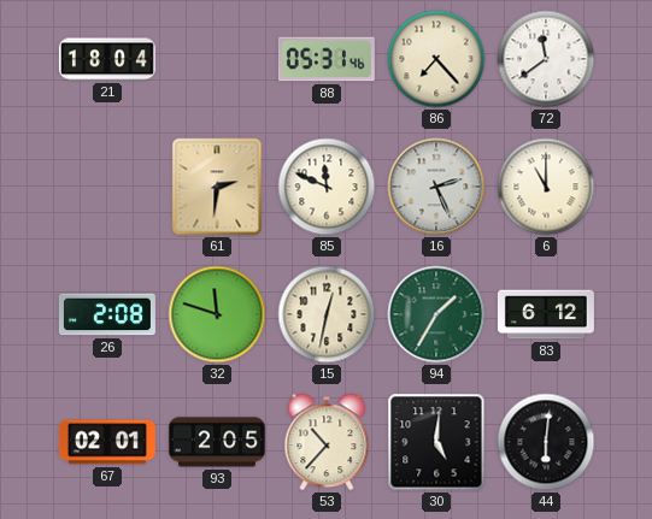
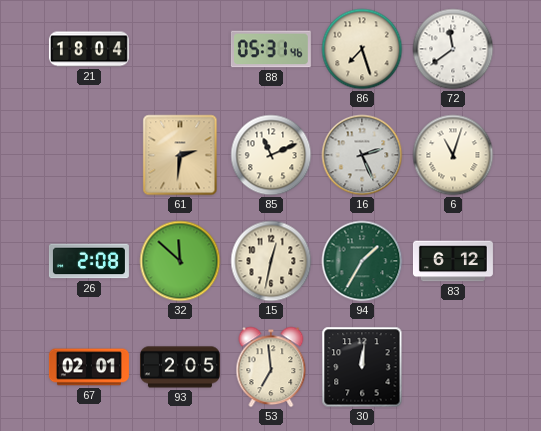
86: 7:23 -> 7:27 (362, 49)
85: 11:49 -> 11:11 (271, 155)
6: 11:00 -> 11:03 (453, 155)
32: 11:48 -> 11:52 (180, 261)
53: 10:37 -> 6:59 (271, 367)
30: 5:01 -> 12:01 (362, 367)
44: 6:01 -> none (546, 442)
